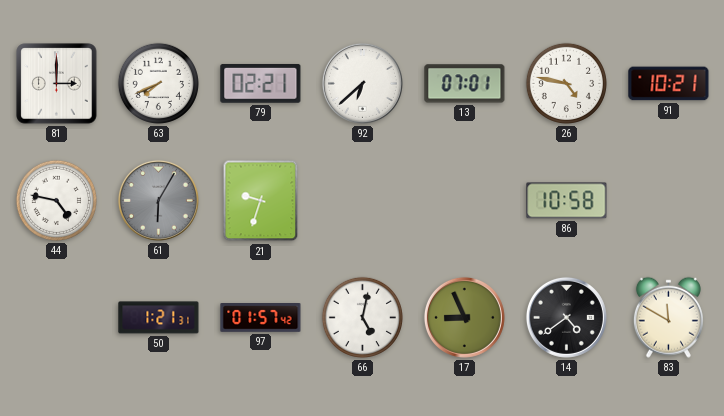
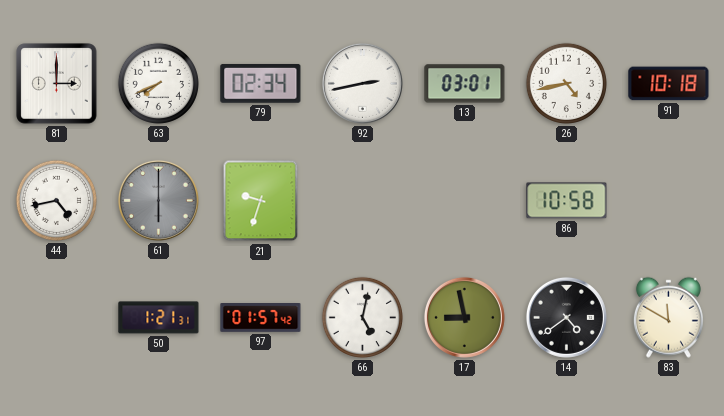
79: 02:21 -> 02:34 (261, 83)
92: 6:38 -> 2:43 (362, 83)
13: 07:01 -> 03:01 (465, 84)
26: 4:47 -> 4:43 (566, 83)
91: 10:21 -> 10:18 (669, 84)
44: 4:47 -> 4:43 (56, 200)
61: 6:05 -> 6:00 (158, 200)
17: 8:56 -> 8:58 (464, 317)
